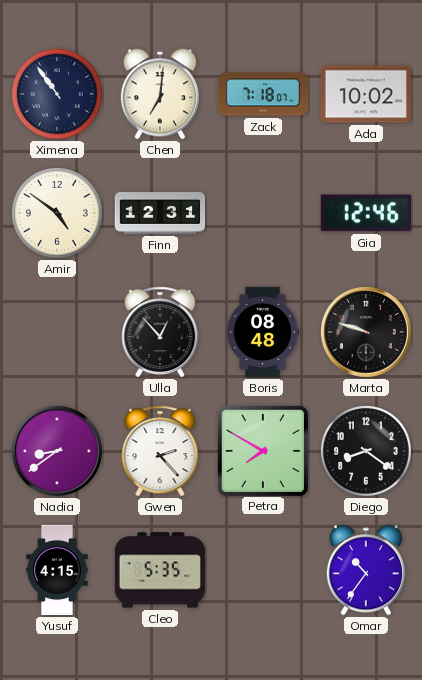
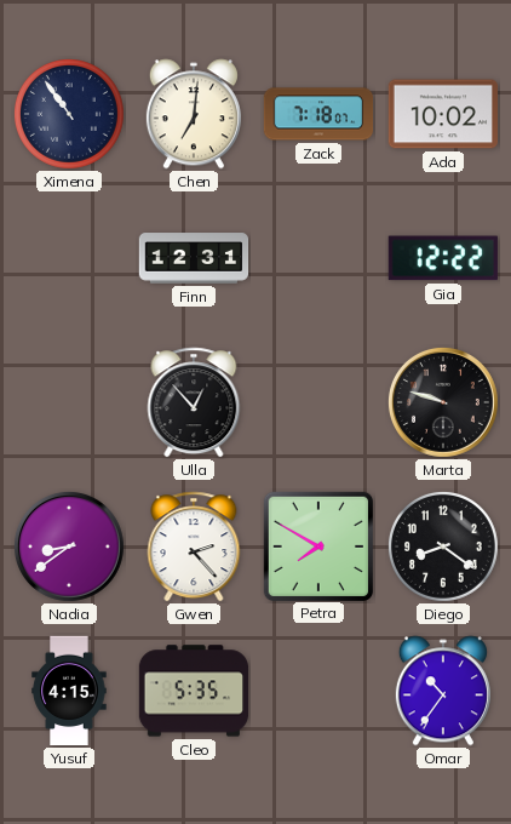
Amir: 4:51 -> none (58, 214)
Gia: 12:46 -> 12:22 (443, 258)
Boris: 08:48 -> none (263, 332)
